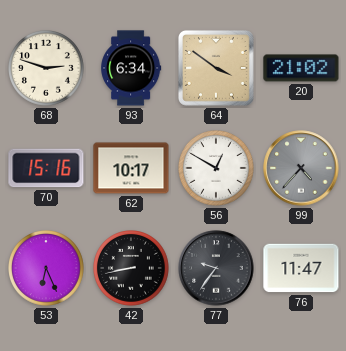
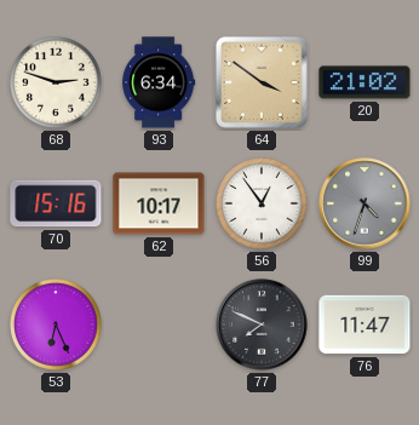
56: 12:50 -> 12:54 (263, 205)
99: 4:37 -> 4:33 (365, 203)
42: 8:43 -> none (132, 269)
77: 9:36 -> 7:49 (262, 325)
